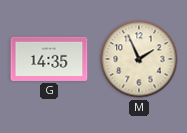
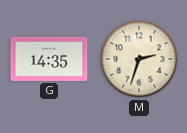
M: 1:56 -> 2:33 (139, 59)
